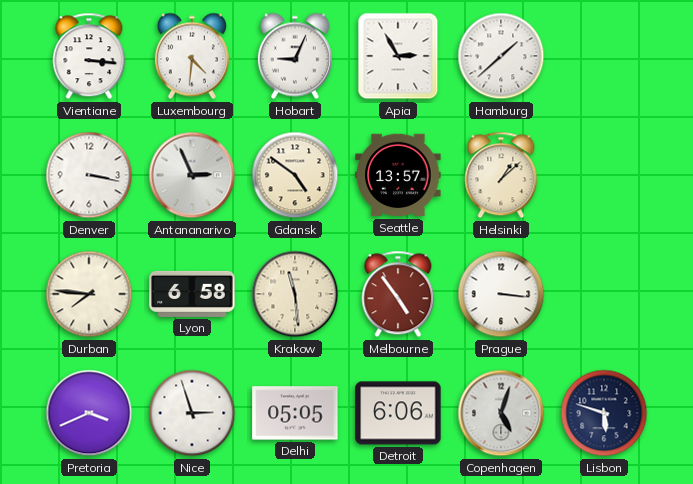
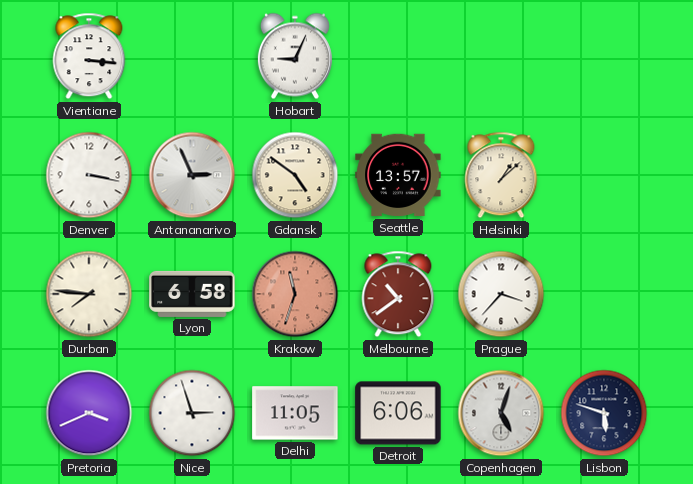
Luxembourg: 4:31 -> none (192, 56)
Apia: 2:55 -> none (398, 56)
Hamburg: 1:38 -> none (501, 56)
Krakow: 11:29 -> 11:33 (295, 294)
Krakow dial: cream -> salmon (295, 294)
Melbourne: 4:54 -> 10:39 (398, 294)
Prague: 3:16 -> 3:37 (501, 294)
Delhi: 05:05 -> 11:05 (295, 413)
